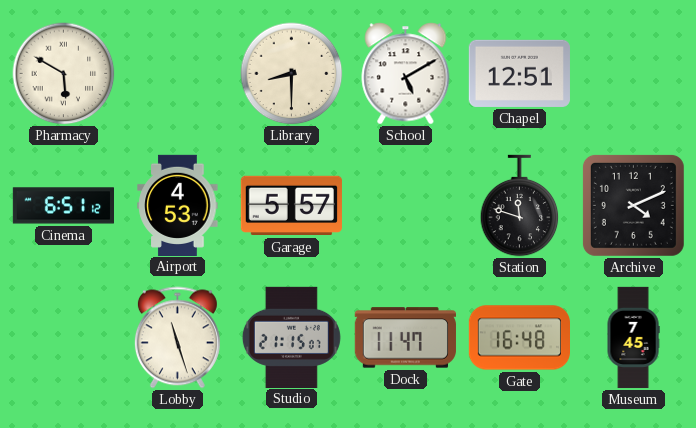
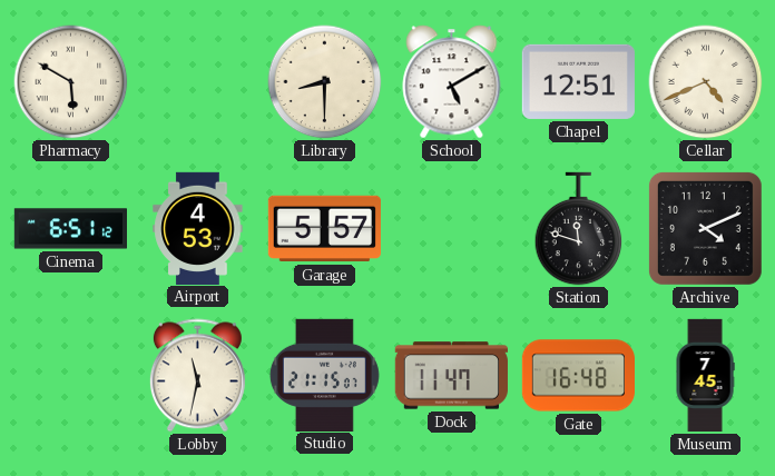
Cellar: none -> 4:41 (706, 82)
Lobby: 11:27 -> 11:32 (197, 376)
